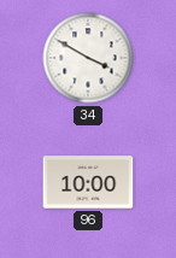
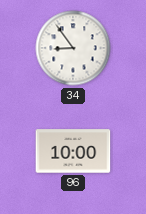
34: 3:50 -> 8:54 (73, 48)
